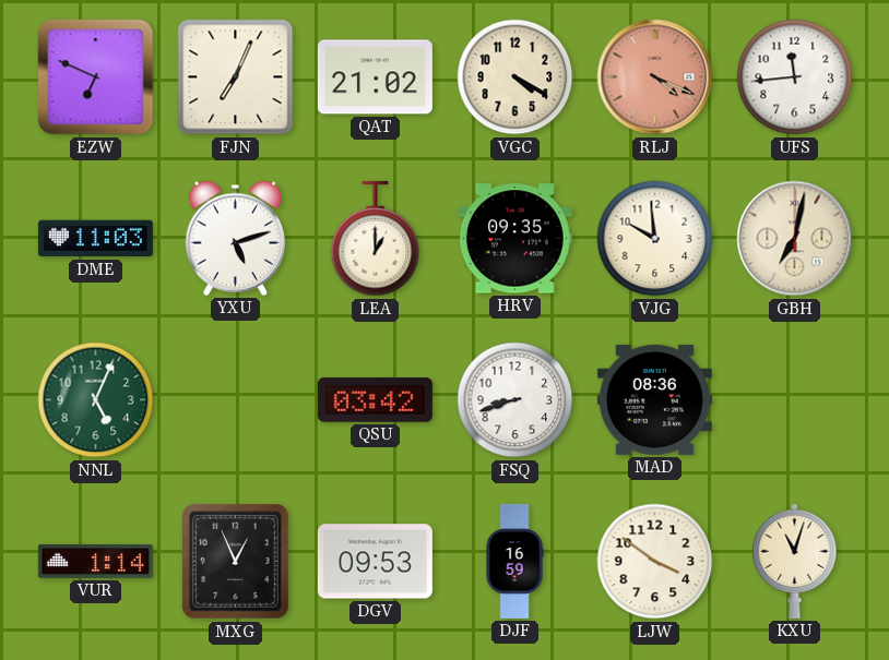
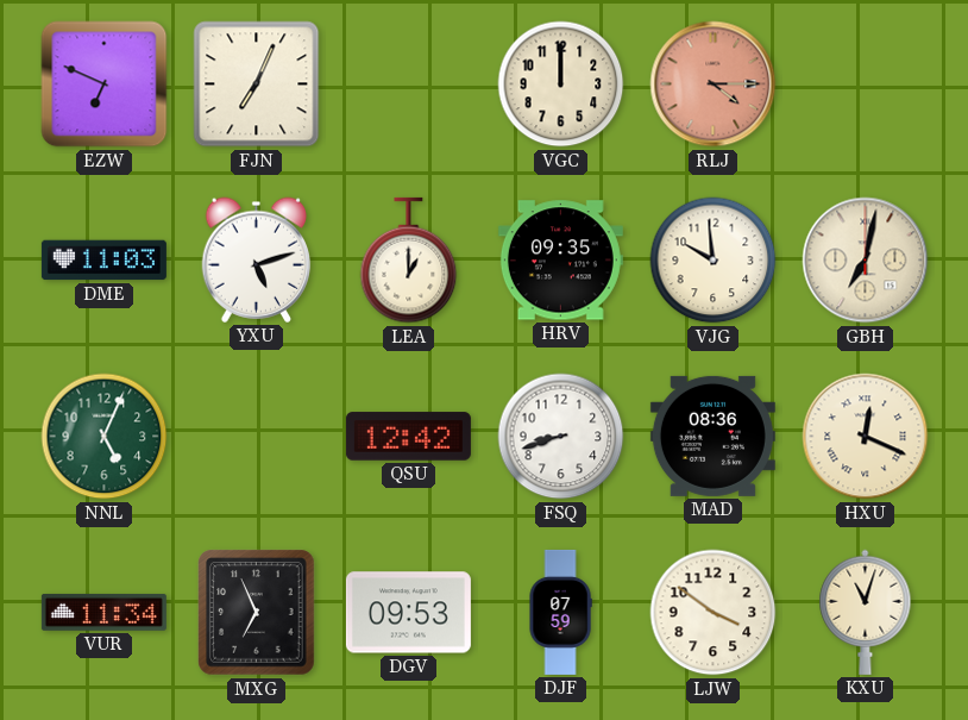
QAT: 21:02 -> none (375, 77)
VGC: 4:20 -> 12:00 (561, 84)
RLJ: 4:19 -> 4:15 (714, 84)
UFS: 11:44 -> none (795, 77)
QSU: 03:42 -> 12:42 (408, 437)
HXU: none -> 12:19 (866, 437)
VUR: 1:14 -> 11:34 (103, 612)
MXG: 12:56 -> 6:56 (257, 613)
DJF: 16:59 -> 07:59 (560, 612)
